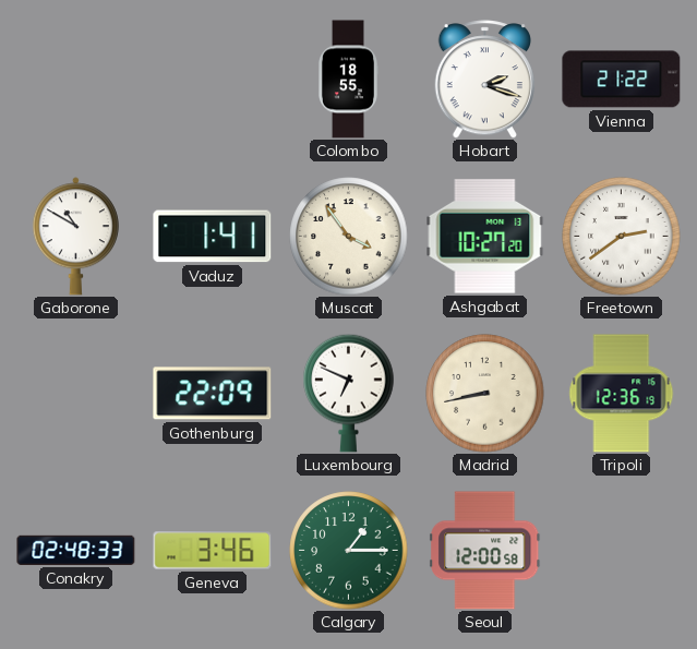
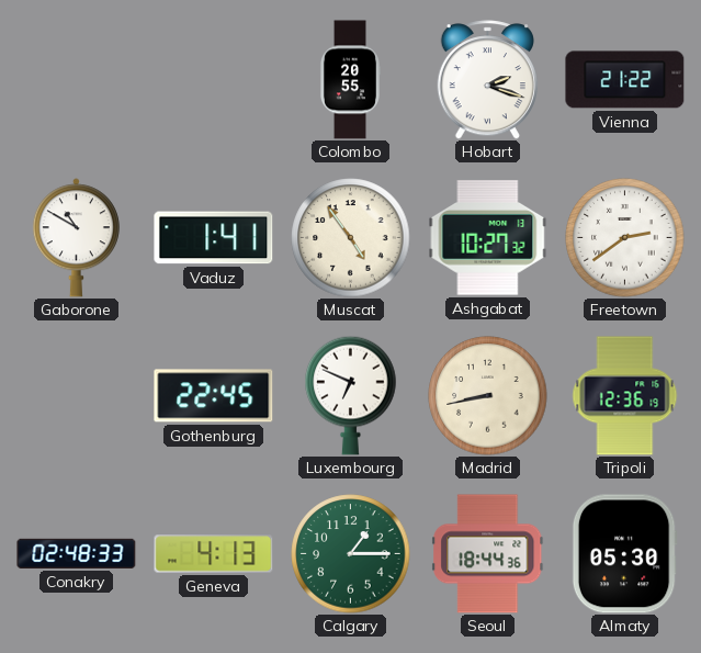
Colombo: 18:55 -> 20:55 (350, 80)
Muscat: 3:54 -> 4:54 (351, 238)
Ashgabat: 10:27:20 -> 10:27:32 (488, 238)
Gothenburg: 22:09 -> 22:45 (214, 396)
Geneva: 3:46 -> 4:13 (214, 554)
Seoul: 12:00 -> 18:44 (488, 554)
Almaty: none -> 05:30 (624, 554)
